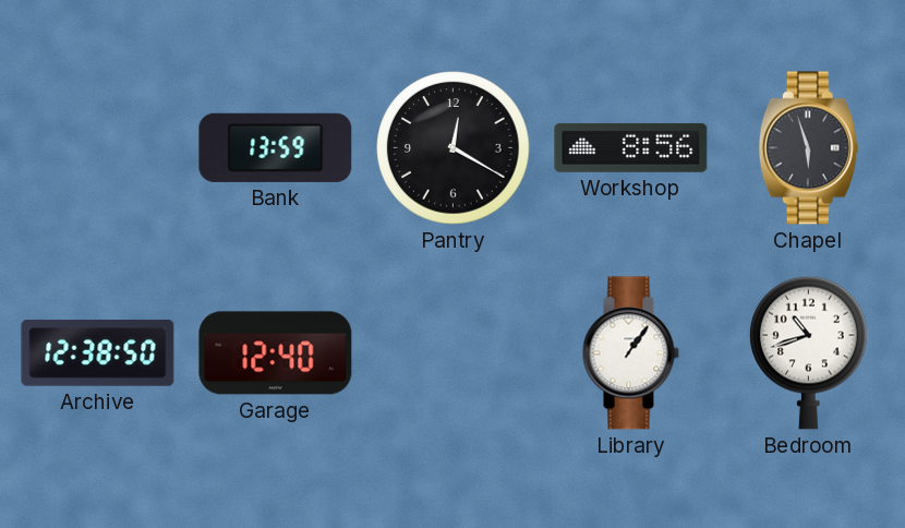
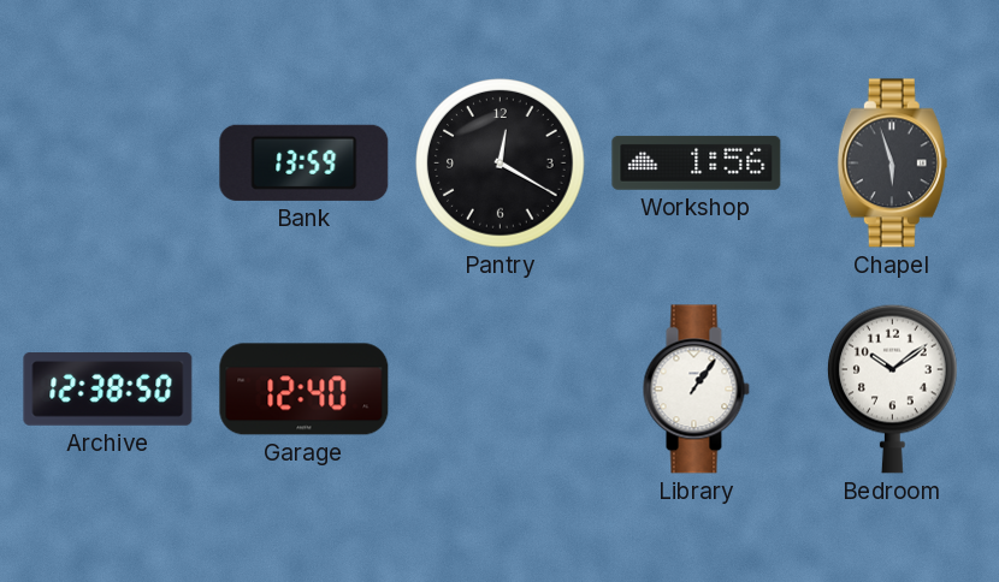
Workshop: 8:56 -> 1:56 (697, 162)
Bedroom: 10:42 -> 10:09 (893, 388)
